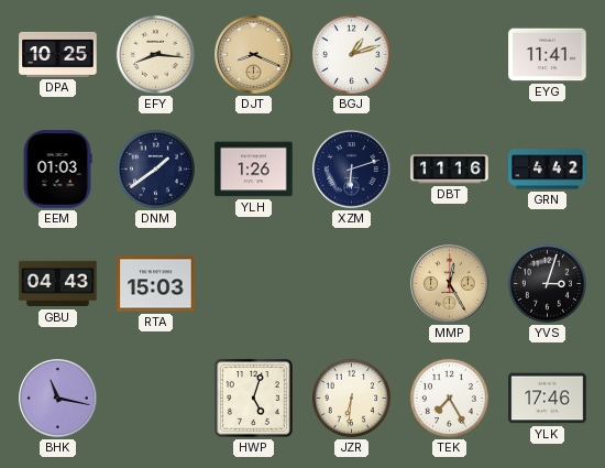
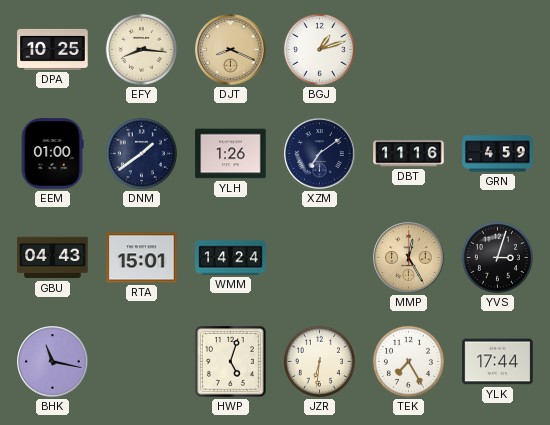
EYG: 11:41 -> none (548, 55)
EEM: 01:03 -> 01:00 (52, 154)
XZM: 6:12 -> 7:09 (320, 154)
GRN: 4:42 -> 4:59 (498, 154)
RTA: 15:03 -> 15:01 (142, 258)
WMM: none -> 14:24 (231, 258)
YLK: 17:46 -> 17:44 (498, 362)
